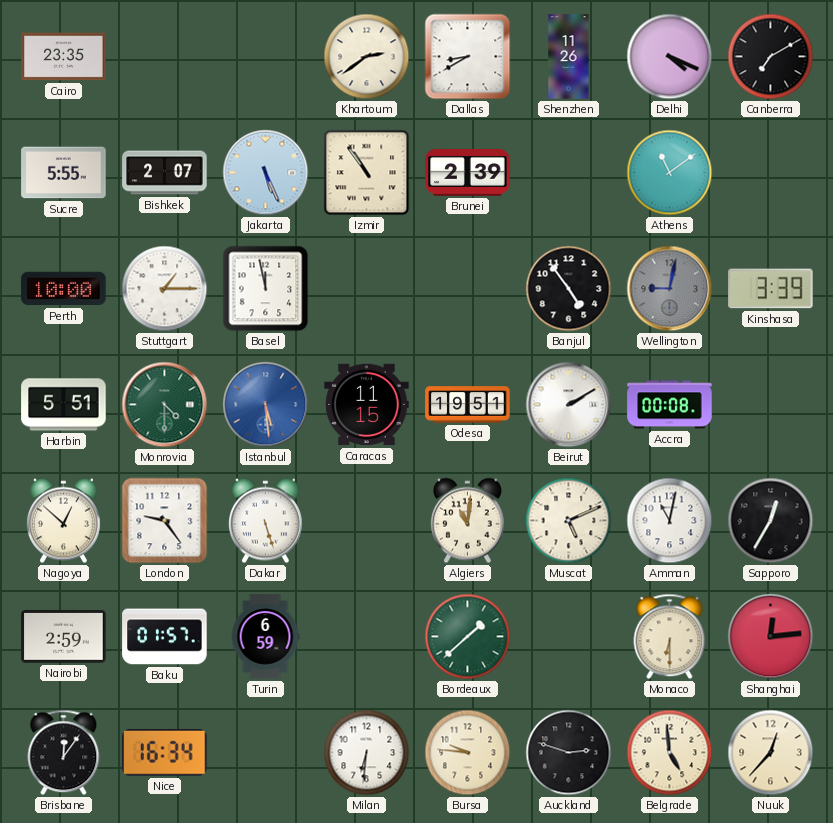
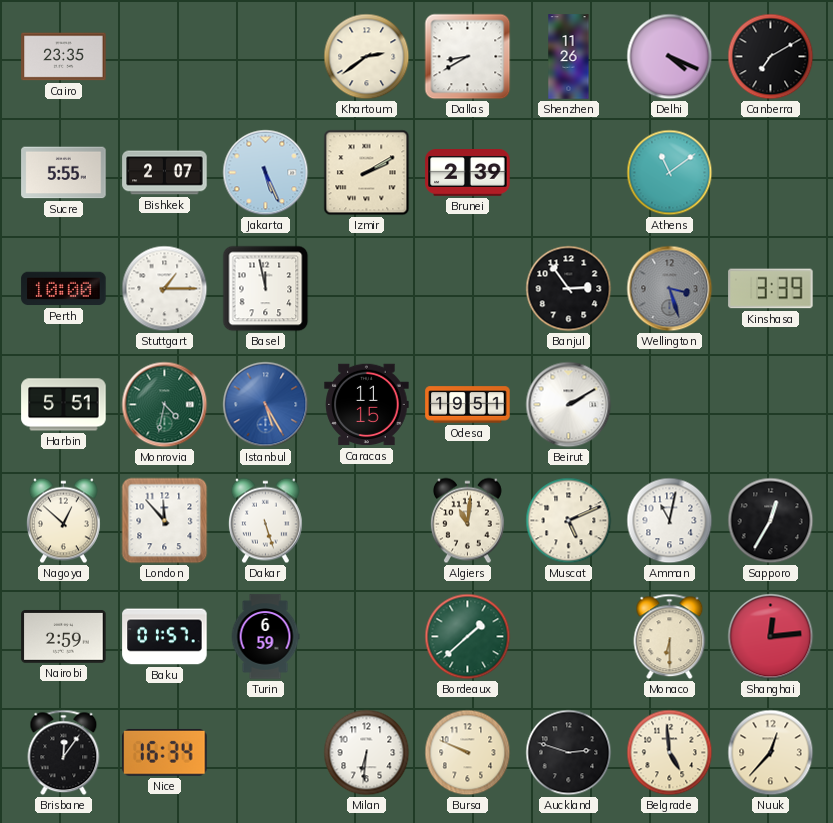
Izmir: 10:54 -> 2:10 (367, 173)
Banjul: 4:54 -> 2:54 (569, 289)
Wellington: 9:02 -> 3:27 (670, 289)
Monrovia: 4:30 -> 4:32 (165, 405)
Istanbul: 5:29 -> 5:25 (266, 405)
Accra: 00:08 -> none (670, 405)
London: 9:24 -> 11:53 (165, 521)
Bursa: 9:46 -> 9:49 (468, 753)
